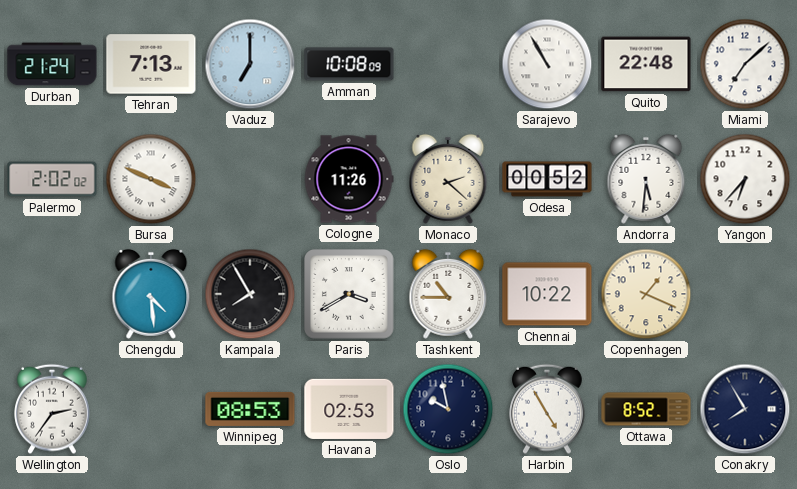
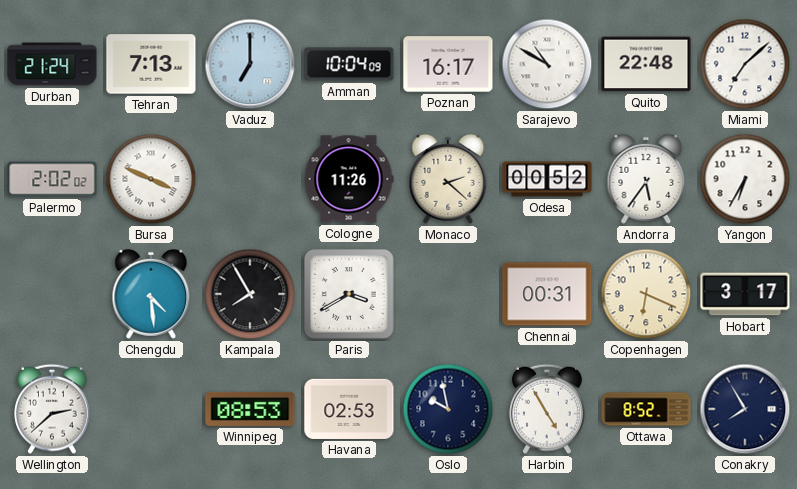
Amman: 10:08 -> 10:04 (349, 64)
Poznan: none -> 16:17 (448, 64)
Sarajevo: 10:55 -> 10:50 (547, 64)
Andorra: 5:31 -> 5:36 (646, 179)
Yangon: 6:37 -> 6:35 (745, 179)
Tashkent: 10:45 -> none (448, 294)
Chennai: 10:22 -> 00:31 (547, 294)
Copenhagen: 1:19 -> 6:19 (646, 294)
Hobart: none -> 3:17 (745, 294)
Wellington: 2:36 -> 2:38 (52, 409)
